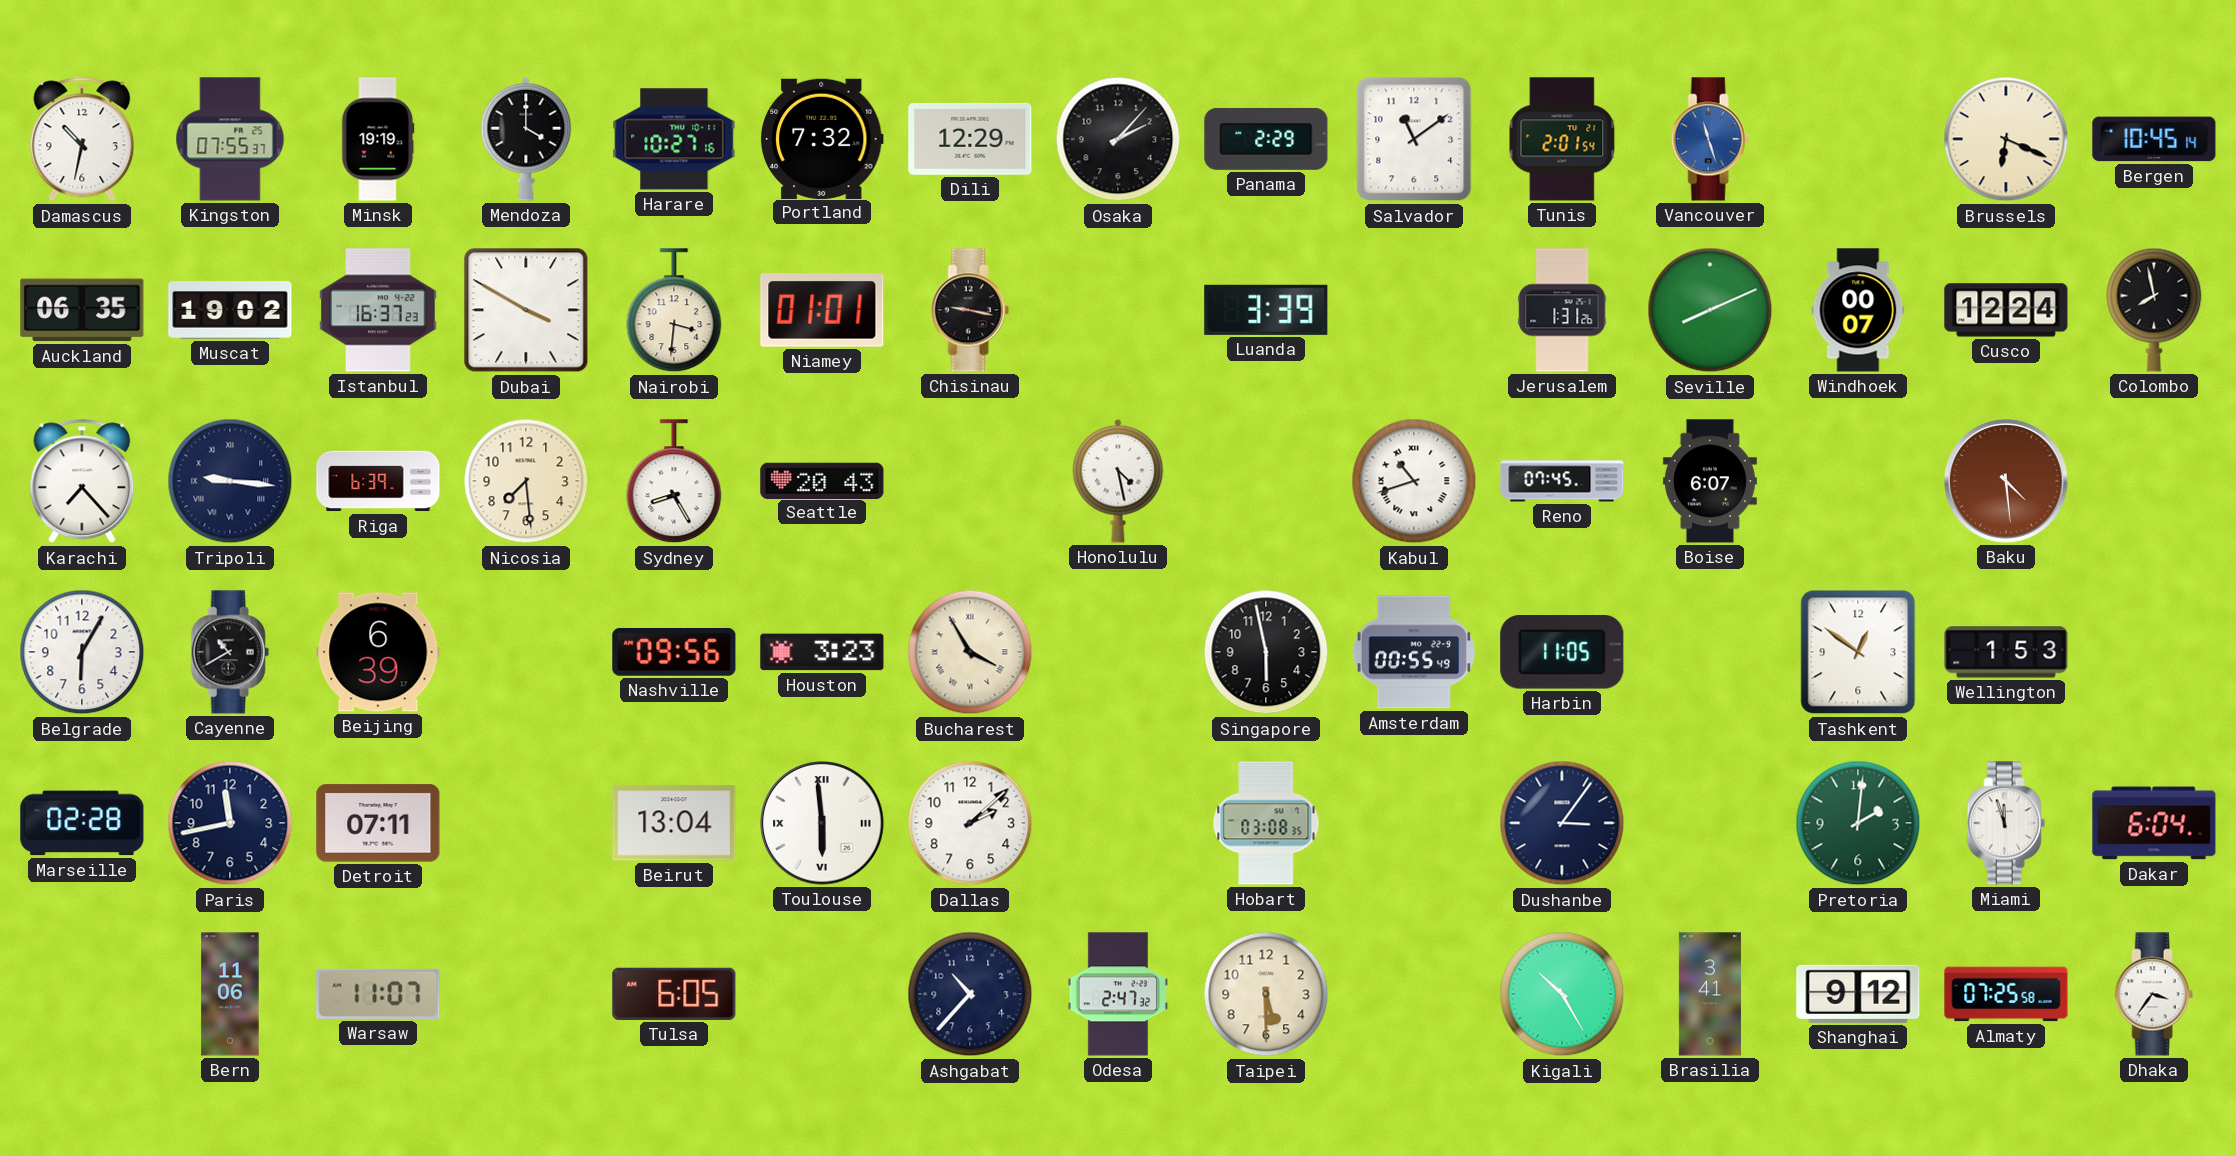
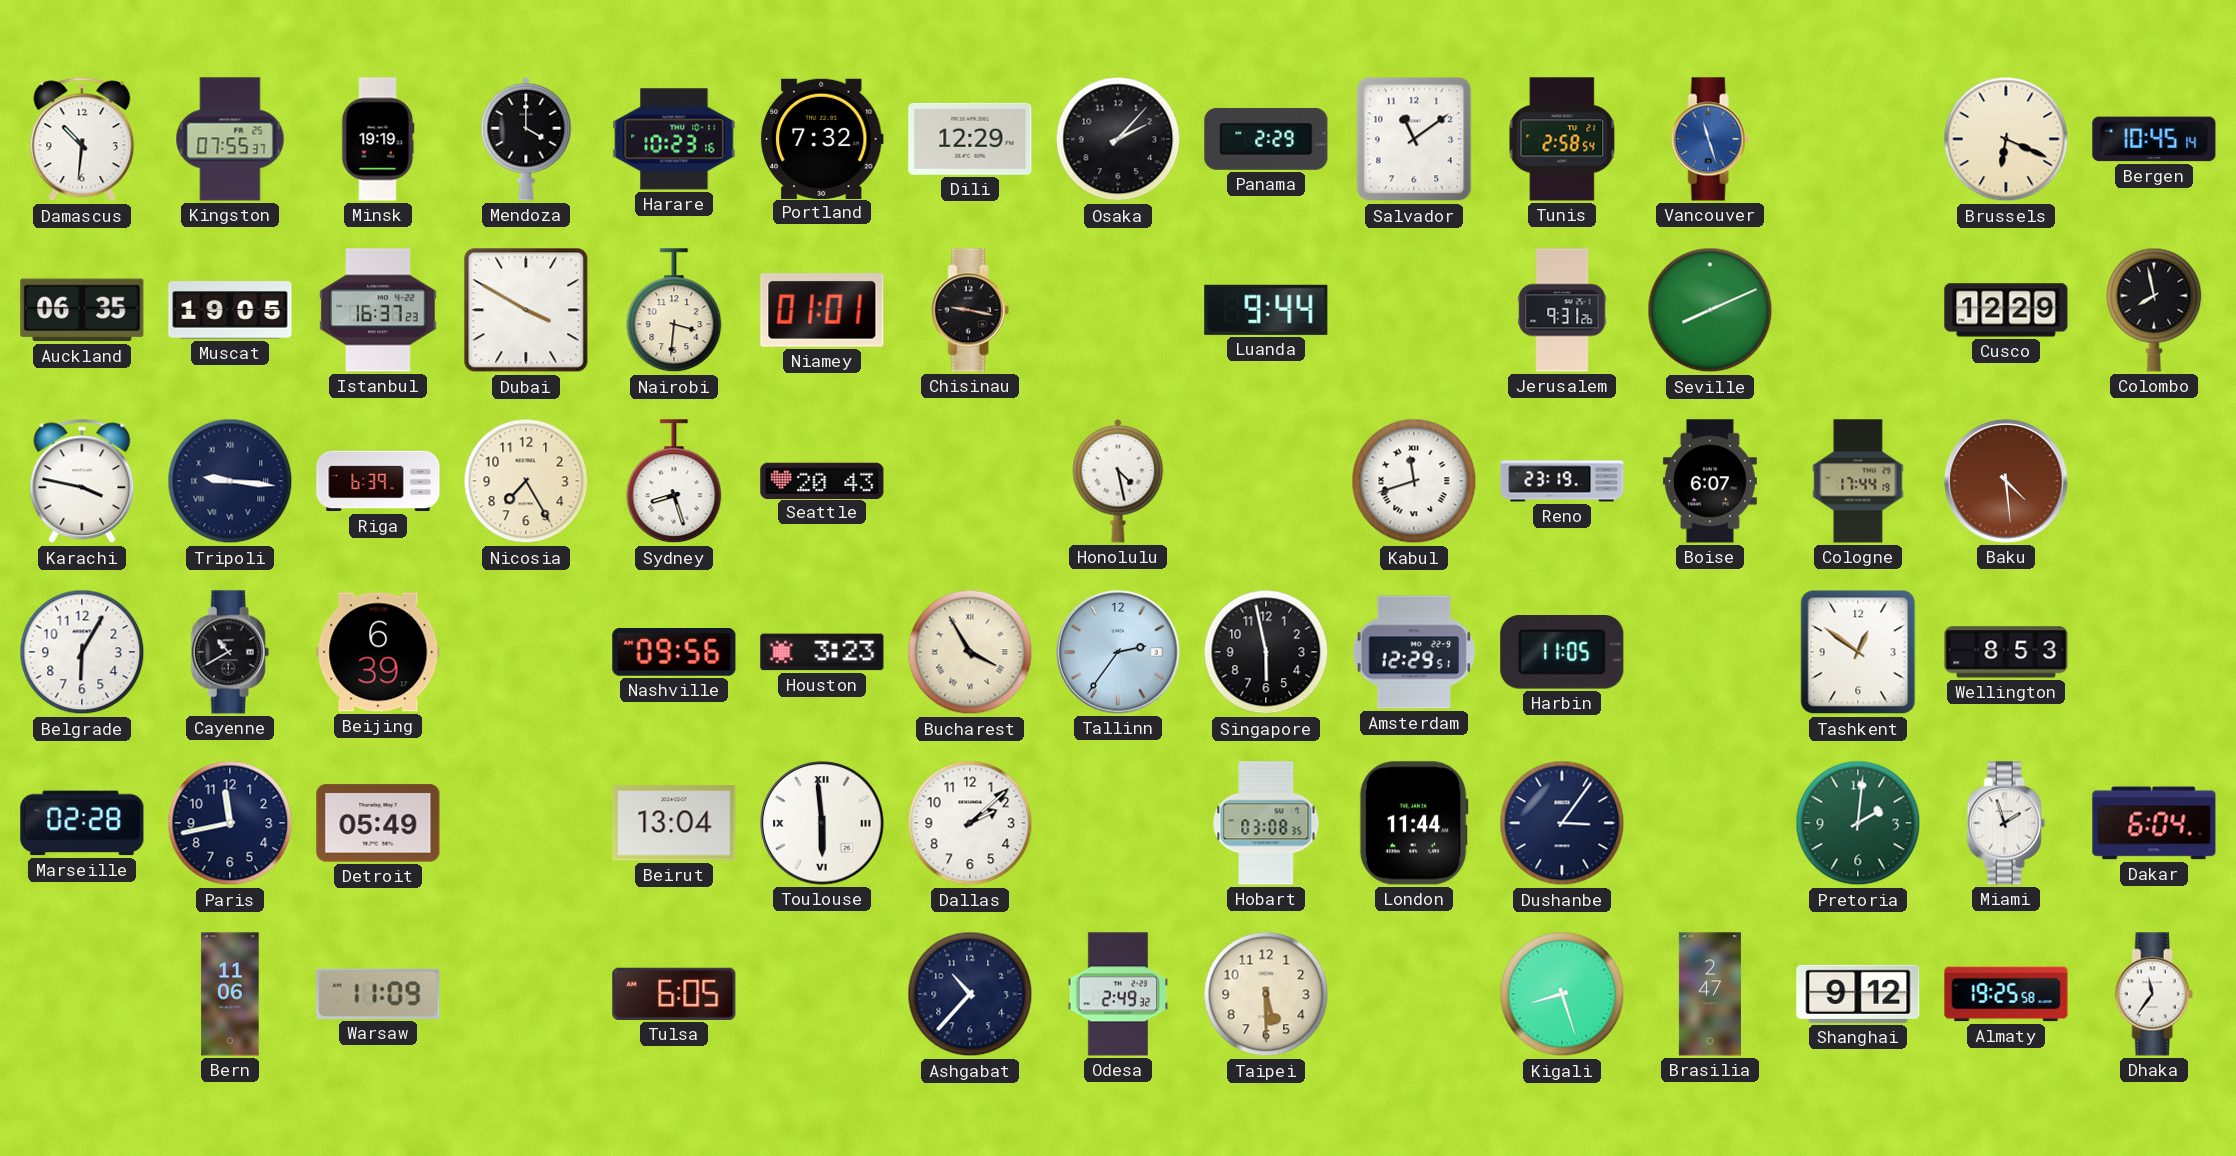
Damascus: 10:32 -> 10:31 (82, 139)
Harare: 10:27 -> 10:23 (674, 139)
Tunis: 2:01 -> 2:58 (1562, 139)
Muscat: 19:02 -> 19:05 (230, 310)
Luanda: 3:39 -> 9:44 (1266, 310)
Jerusalem: 1:31 -> 9:31 (1562, 310)
Windhoek: 00:07 -> none (1858, 310)
Cusco: 12:24 -> 12:29 (2006, 310)
Karachi: 7:23 -> 3:47 (82, 481)
Nicosia: 7:29 -> 7:25 (526, 481)
Sydney: 8:25 -> 8:27 (674, 482)
Kabul: 10:42 -> 11:42 (1414, 481)
Reno: 07:45 -> 23:19 (1562, 481)
Cologne: none -> 17:44 (1858, 481)
Tallinn: none -> 2:36 (1118, 652)
Amsterdam: 00:55 -> 12:29 (1414, 652)
Wellington: 1:53 -> 8:53 (2006, 652)
Detroit: 07:11 -> 05:49 (378, 823)
London: none -> 11:44 (1414, 823)
Miami: 11:57 -> 1:57 (2006, 823)
Warsaw: 11:07 -> 11:09 (378, 994)
Odesa: 2:47 -> 2:49 (1117, 994)
Kigali: 10:25 -> 8:27 (1562, 994)
Brasilia: 3:41 -> 2:47 (1710, 994)
Almaty: 07:25 -> 19:25 (2006, 994)
Dhaka: 3:36 -> 11:36 (2154, 994)
